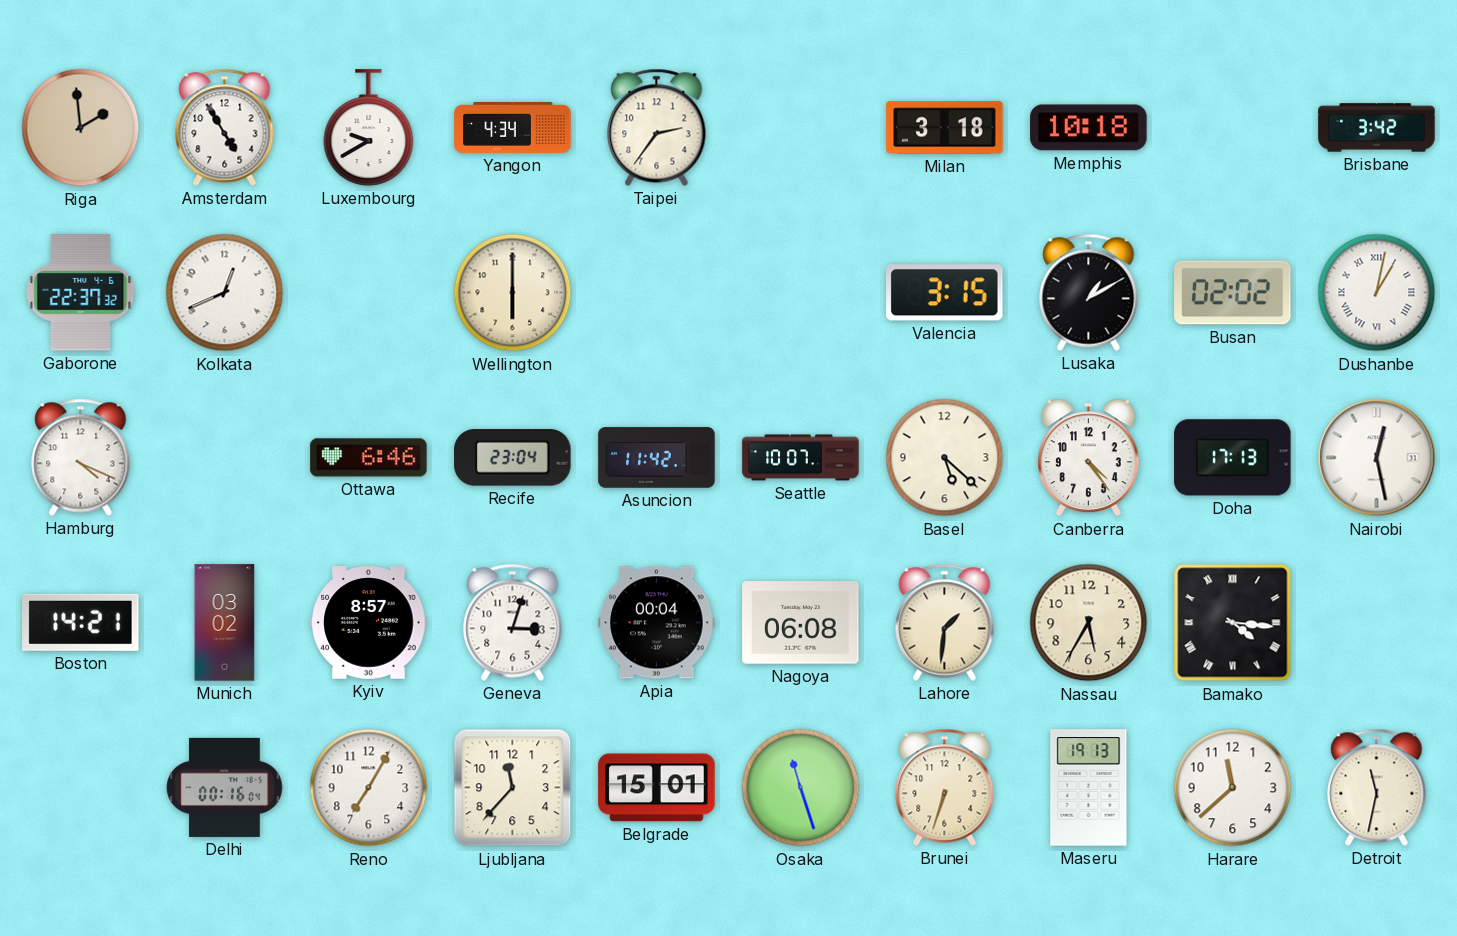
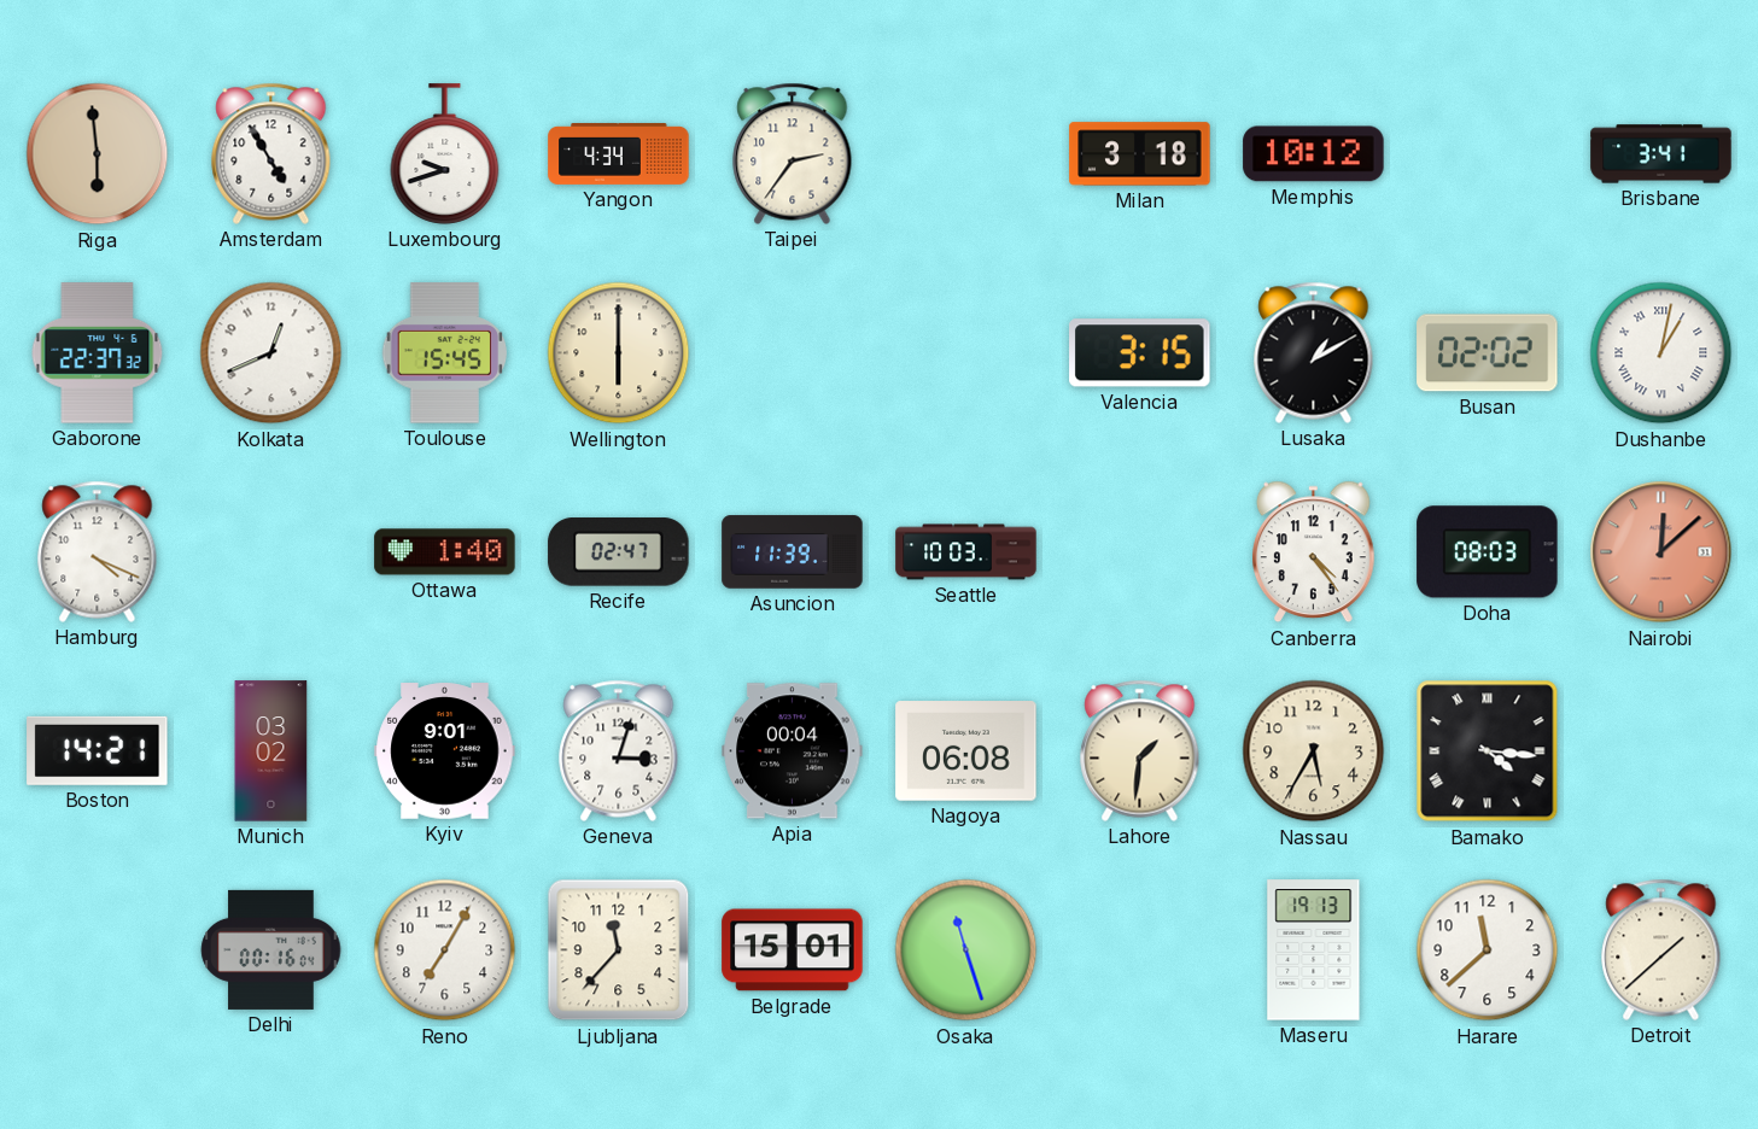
Riga: 1:59 -> 5:59 (98, 154)
Luxembourg: 9:40 -> 9:42 (445, 154)
Memphis: 10:18 -> 10:12 (1314, 154)
Brisbane: 3:42 -> 3:41 (1661, 154)
Toulouse: none -> 15:45 (445, 353)
Ottawa: 6:46 -> 1:40 (445, 552)
Recife: 23:04 -> 02:47 (619, 552)
Asuncion: 11:42 -> 11:39 (793, 552)
Seattle: 10:07 -> 10:03 (966, 552)
Basel: 5:22 -> none (945, 458)
Doha: 17:13 -> 08:03 (1488, 552)
Nairobi: 12:28 -> 12:08 (1661, 552)
Nairobi dial: white -> salmon (1661, 552)
Kyiv: 8:57 -> 9:01 (445, 751)
Brunei: 6:33 -> none (945, 787)
Detroit: 11:32 -> 1:38 (1661, 949)
